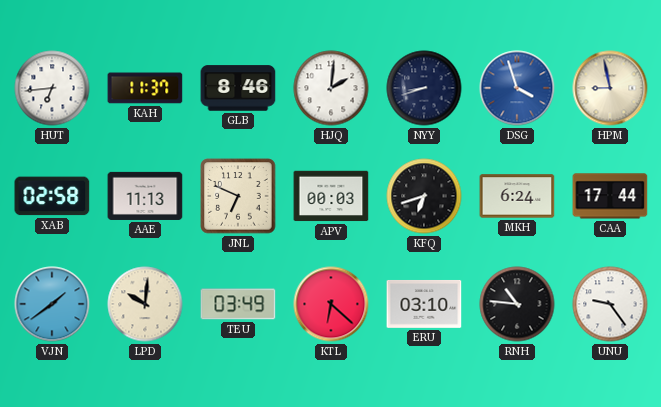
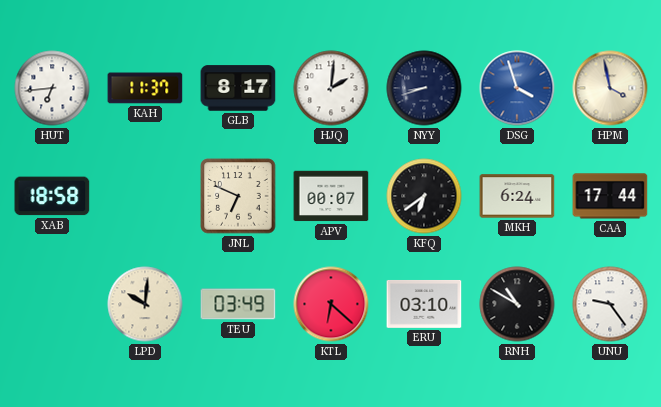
GLB: 8:46 -> 8:17 (238, 88)
HPM: 8:58 -> 3:58 (610, 88)
XAB: 02:58 -> 18:58 (52, 196)
AAE: 11:13 -> none (145, 196)
APV: 00:03 -> 00:07 (331, 196)
KFQ: 6:42 -> 6:39 (424, 196)
VJN: 1:39 -> none (52, 304)
RNH: 10:46 -> 10:50 (517, 304)
